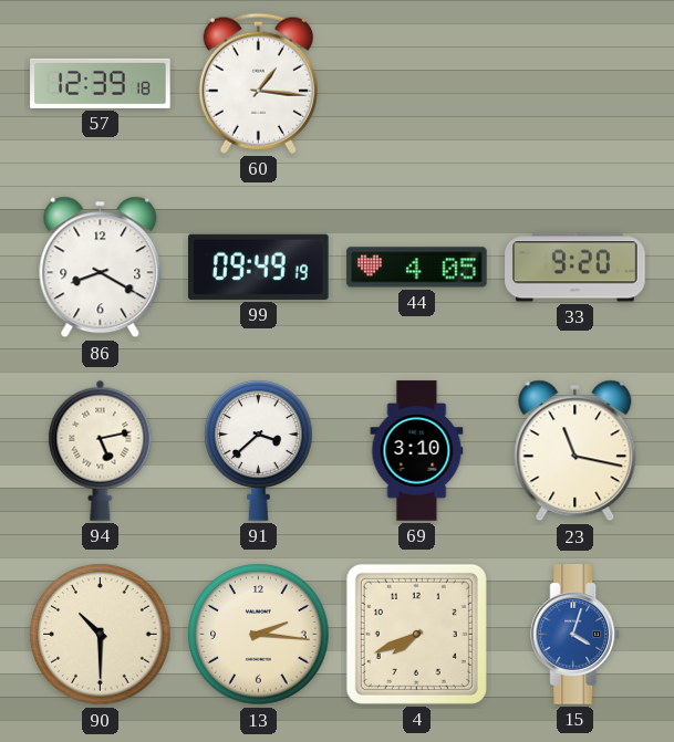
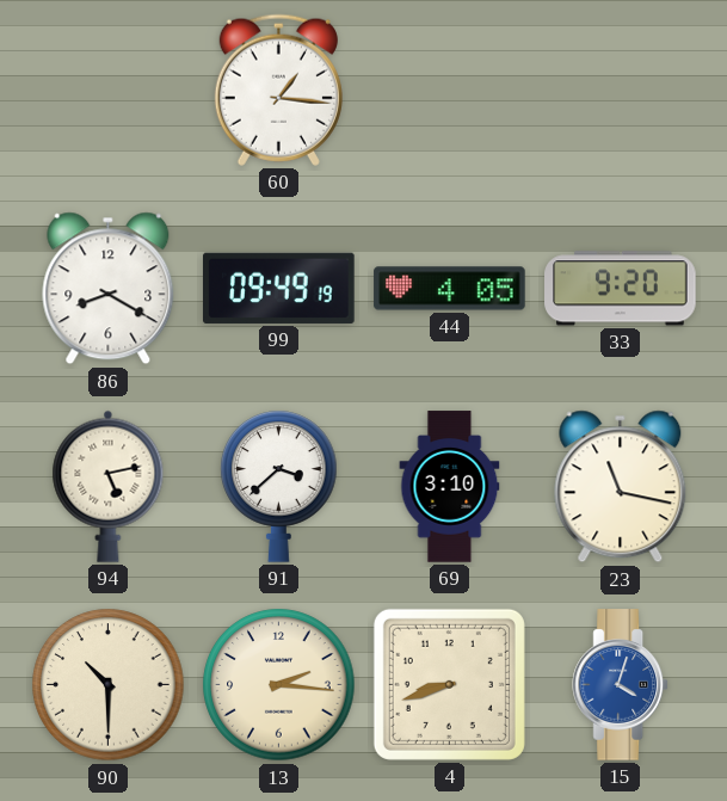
57: 12:39 -> none (101, 83)
4: 7:41 -> 8:42 (449, 684)
